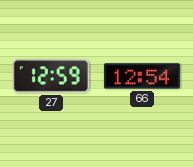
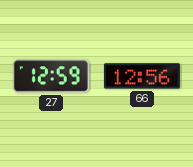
66: 12:54 -> 12:56 (142, 76)
